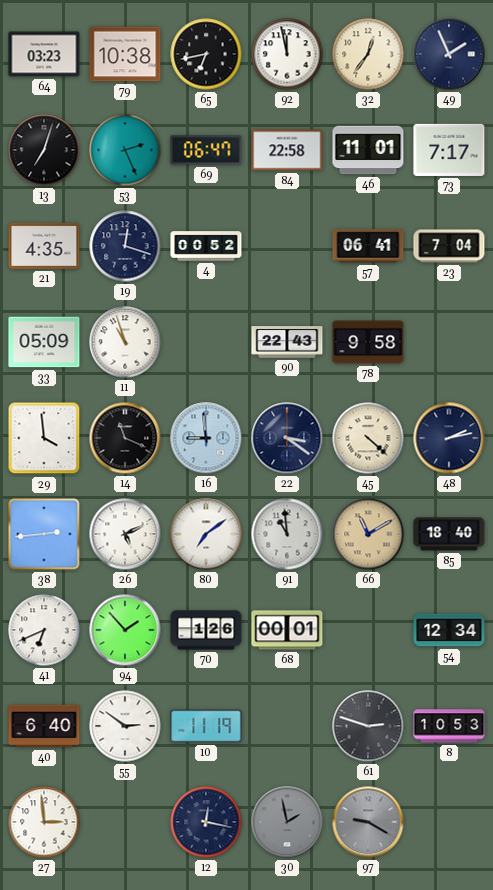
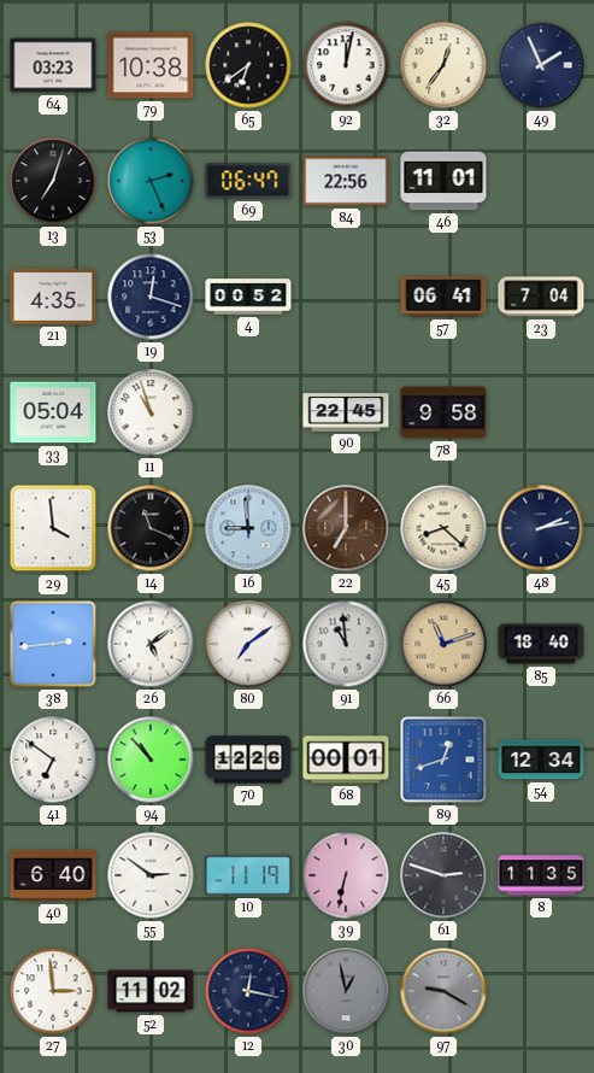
65: 6:43 -> 6:39 (248, 65)
92: 11:58 -> 12:02 (346, 65)
84: 22:58 -> 22:56 (346, 181)
73: 7:17 -> none (449, 150)
33: 05:09 -> 05:04 (53, 412)
90: 22:43 -> 22:45 (346, 412)
22: 3:21 -> 7:00 (346, 528)
22 dial: navy -> brown (346, 528)
45: 4:22 -> 8:22 (443, 528)
26: 5:11 -> 5:09 (151, 644)
66: 11:10 -> 11:12 (443, 644)
41: 6:41 -> 6:51 (53, 760)
94: 1:53 -> 10:53 (151, 760)
70: 1:26 -> 12:26 (248, 760)
89: none -> 12:42 (443, 760)
39: none -> 6:32 (346, 875)
8: 10:53 -> 11:35 (541, 875)
52: none -> 11:02 (151, 991)
30: 1:58 -> 12:58 (346, 991)
